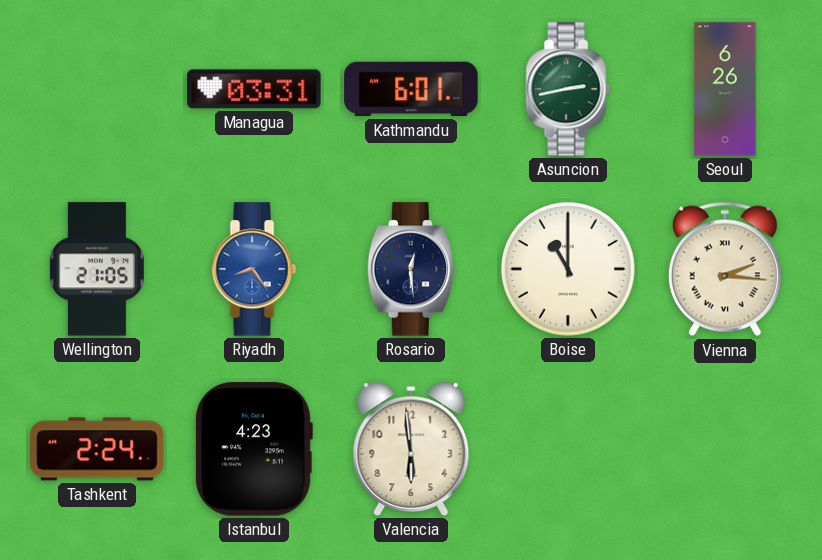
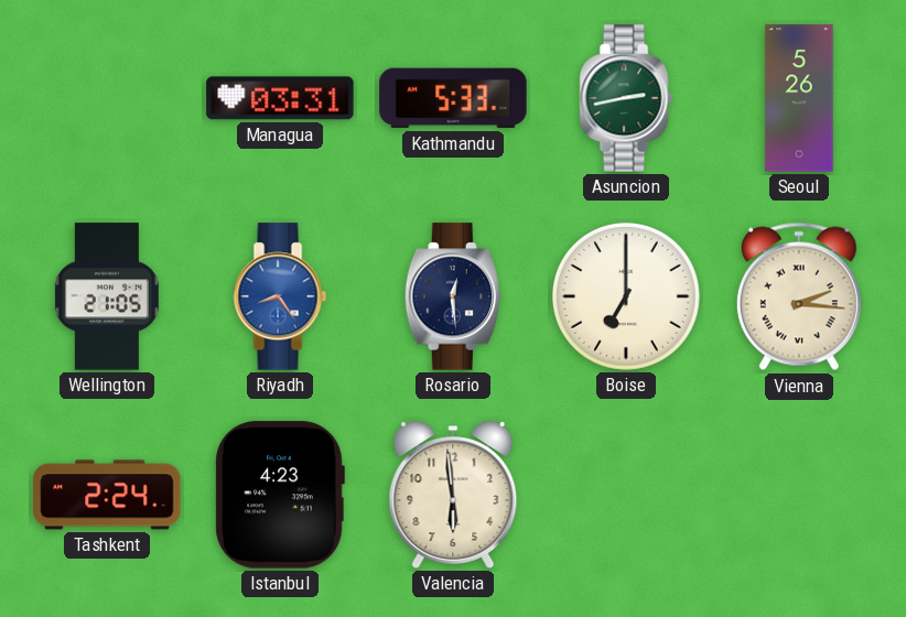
Kathmandu: 6:01 -> 5:33 (453, 98)
Seoul: 6:26 -> 5:26 (799, 98)
Boise: 11:00 -> 7:00 (626, 296)
